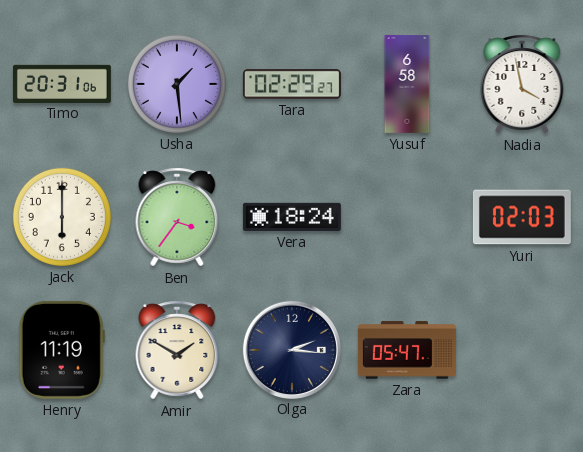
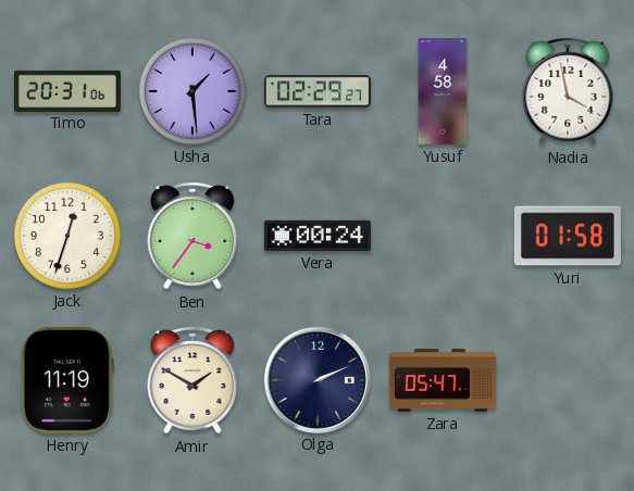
Yusuf: 6:58 -> 4:58 (443, 91)
Jack: 6:00 -> 12:33 (67, 236)
Vera: 18:24 -> 00:24 (318, 236)
Yuri: 02:03 -> 01:58 (568, 236)
Olga: 2:16 -> 2:11 (316, 379)
